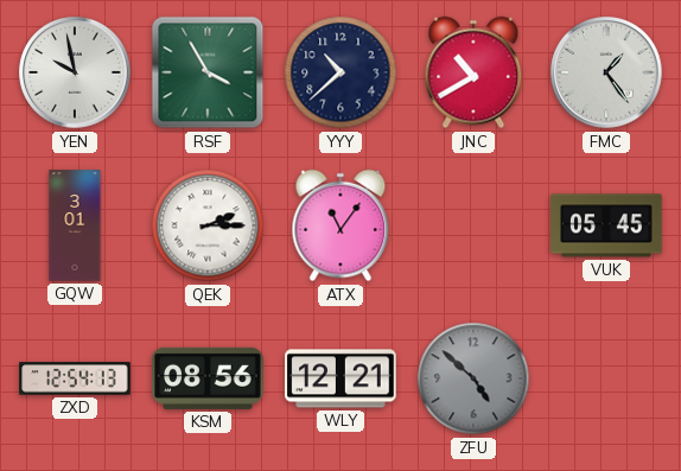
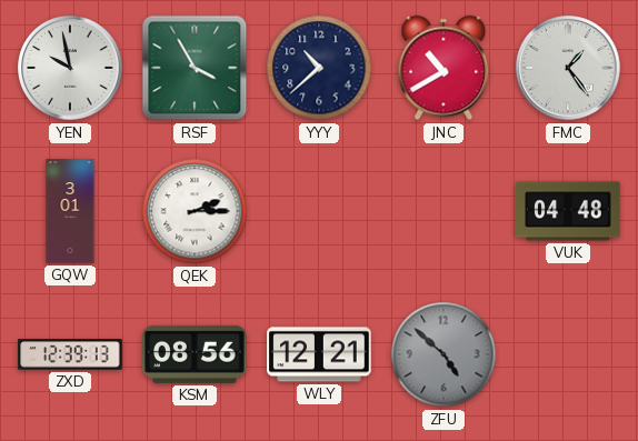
ATX: 11:06 -> none (340, 225)
VUK: 05:45 -> 04:48 (568, 211)
ZXD: 12:54 -> 12:39 (70, 354)
